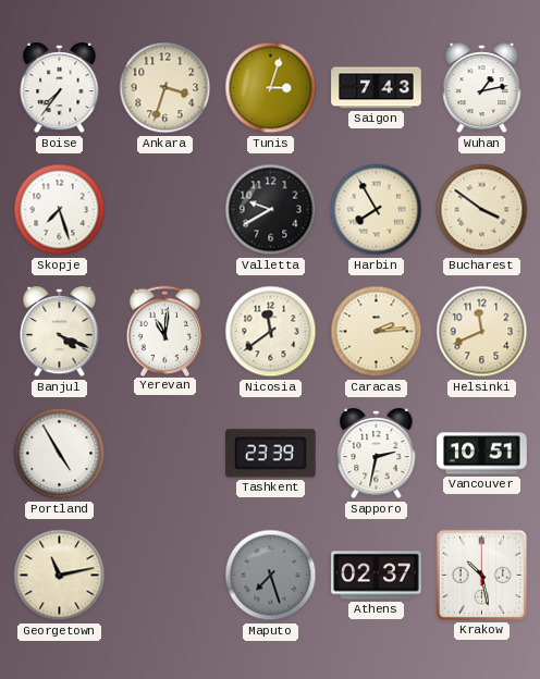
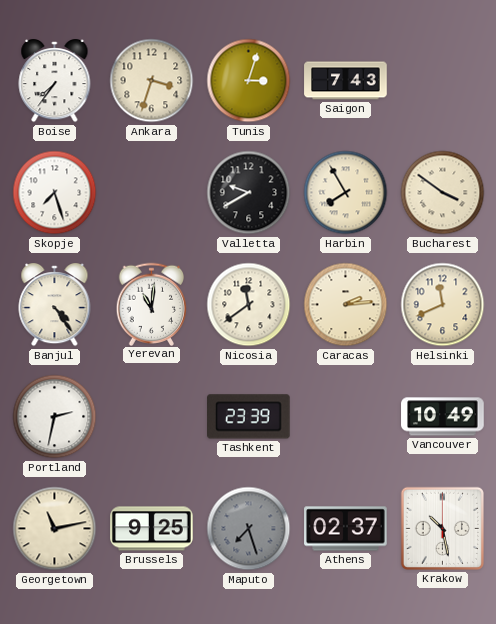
Wuhan: 1:13 -> none (482, 89)
Banjul: 4:19 -> 4:24 (55, 306)
Portland: 4:55 -> 2:32 (55, 417)
Sapporo: 2:32 -> none (377, 455)
Vancouver: 10:51 -> 10:49 (443, 417)
Brussels: none -> 9:25 (152, 529)
